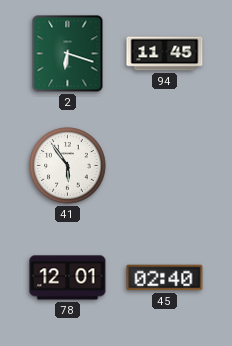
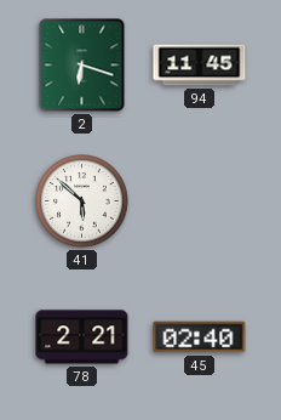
41: 5:54 -> 5:52 (82, 202)
78: 12:01 -> 2:21 (82, 337)
